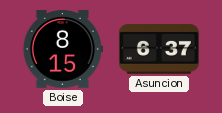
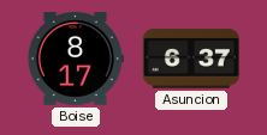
Boise: 8:15 -> 8:17 (76, 60)
